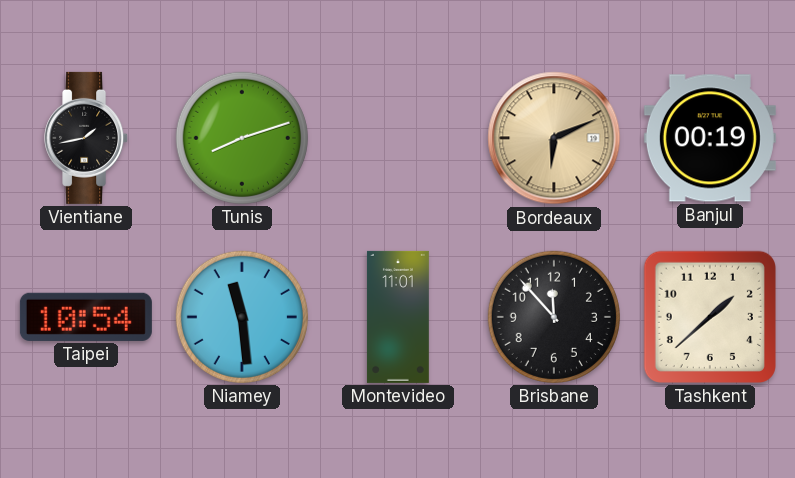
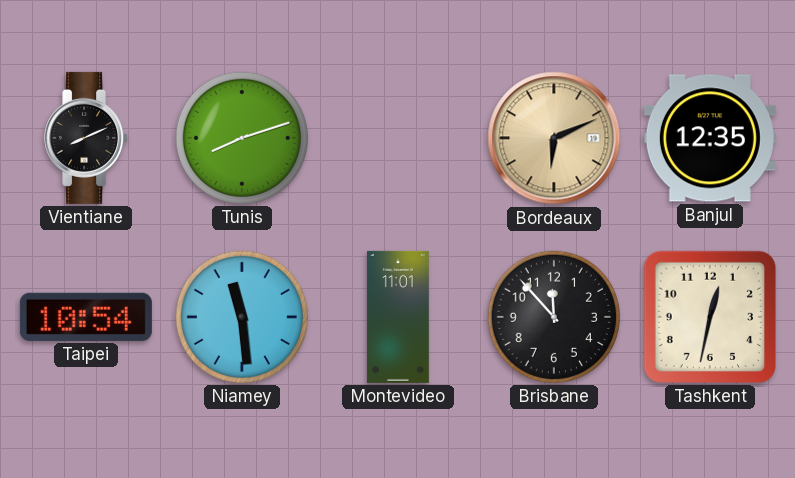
Vientiane: 1:43 -> 8:11 (87, 138)
Banjul: 00:19 -> 12:35 (710, 138)
Tashkent: 1:38 -> 12:32 (710, 317)
